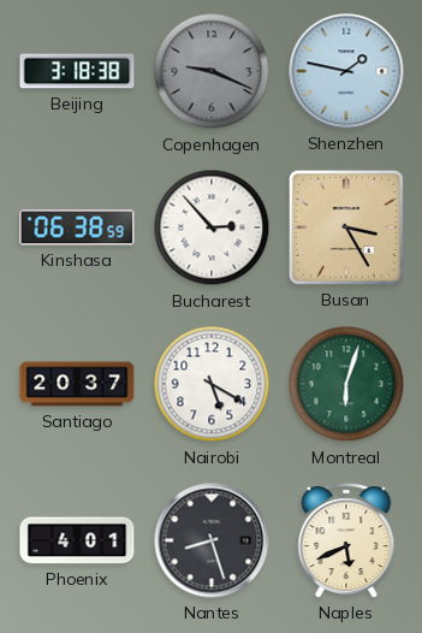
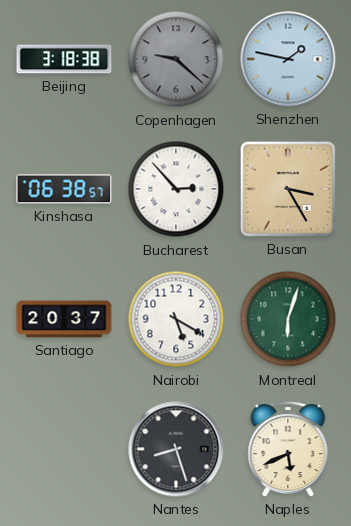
Copenhagen: 9:19 -> 9:22 (176, 59)
Kinshasa: 06:38:59 -> 06:38:57 (64, 189)
Phoenix: 4:01 -> none (77, 540)
